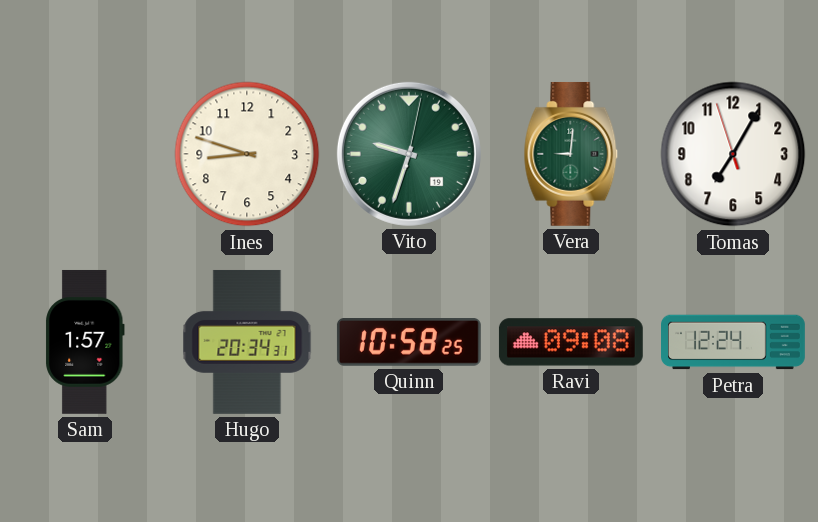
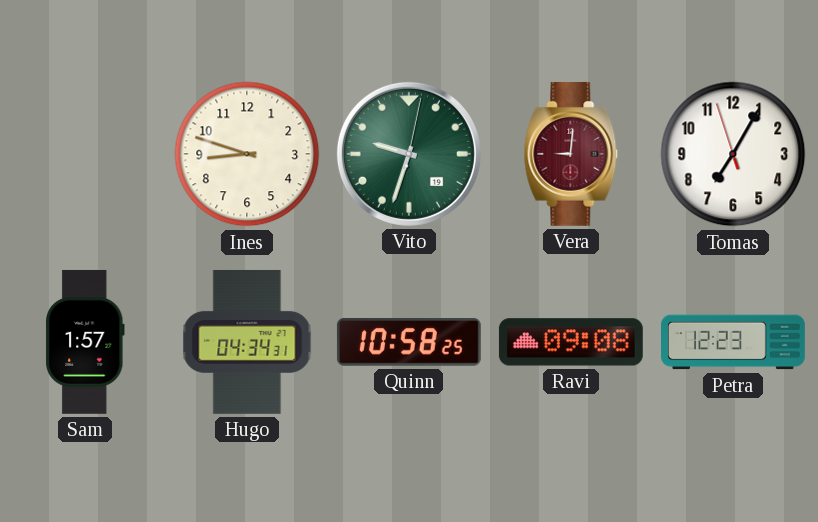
Vera dial: green -> burgundy (571, 154)
Hugo: 20:34 -> 04:34 (247, 342)
Petra: 12:24 -> 12:23 (734, 342)
